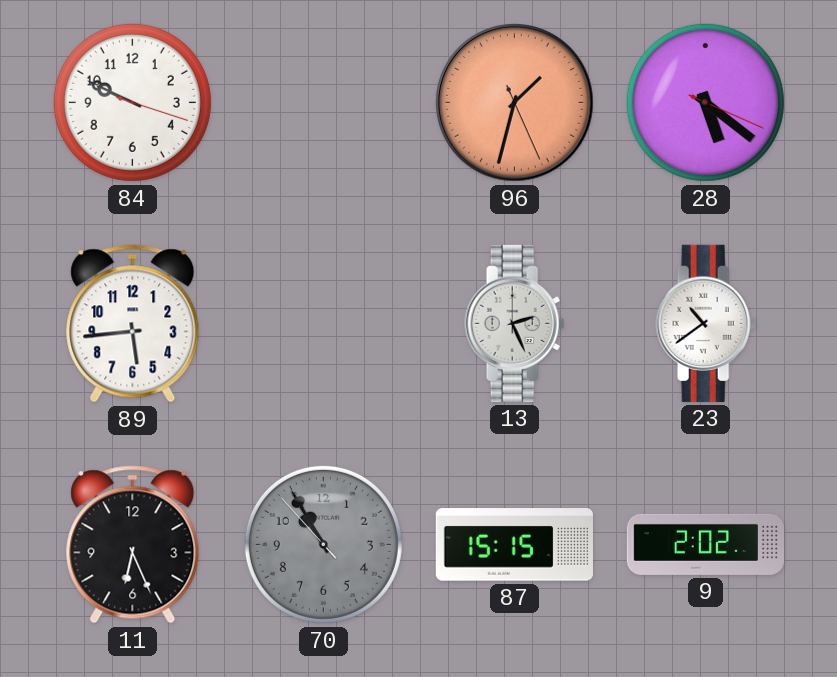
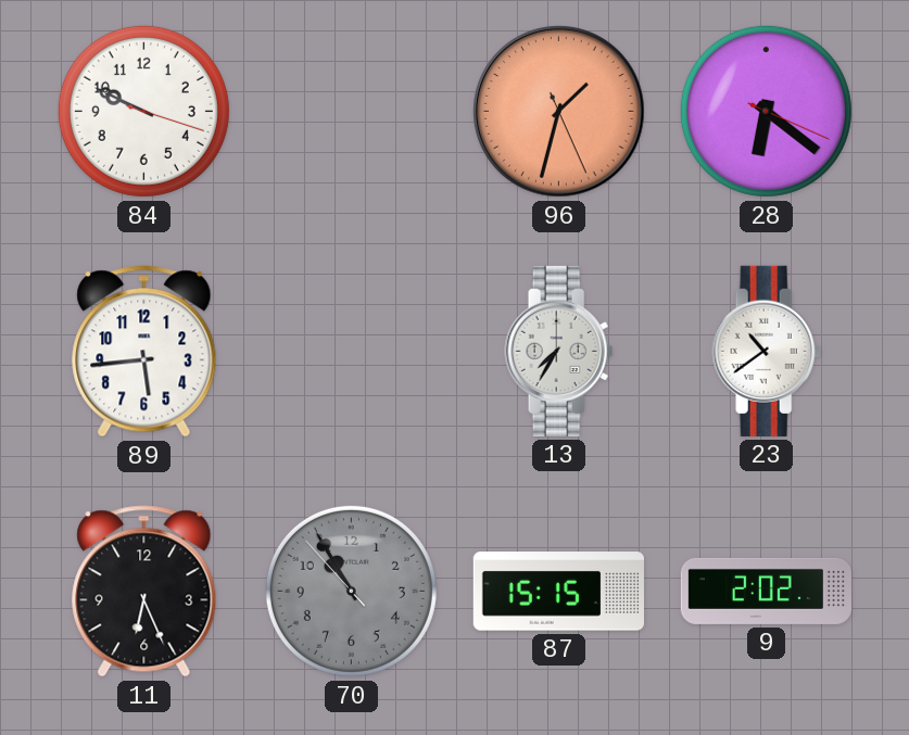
28: 5:21 -> 6:21 (766, 111)
13: 2:26 -> 7:35 (559, 351)
